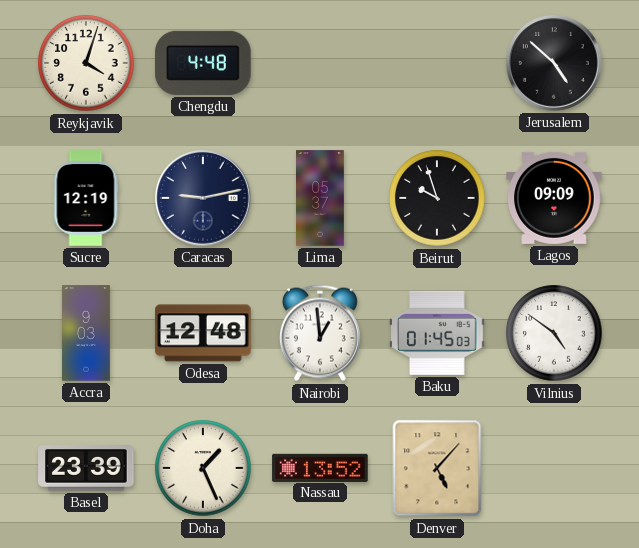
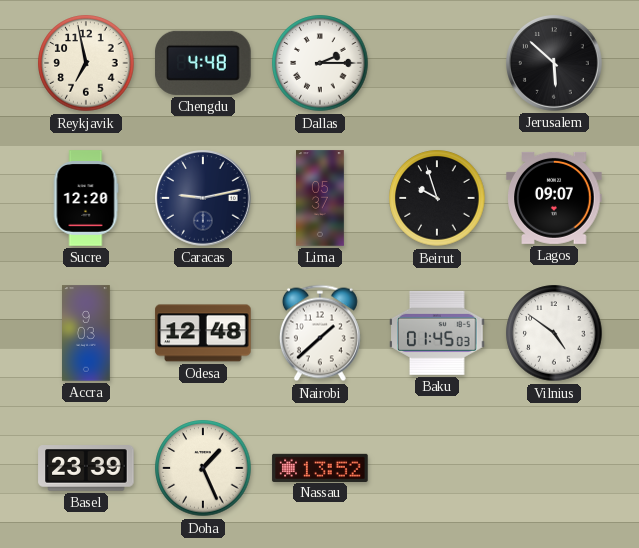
Reykjavik: 4:03 -> 6:58 (86, 63)
Dallas: none -> 2:15 (320, 63)
Jerusalem: 4:52 -> 5:52 (555, 64)
Sucre: 12:19 -> 12:20 (86, 198)
Lagos: 09:09 -> 09:07 (554, 198)
Nairobi: 12:59 -> 1:38 (320, 333)
Denver: 5:07 -> none (437, 468)
